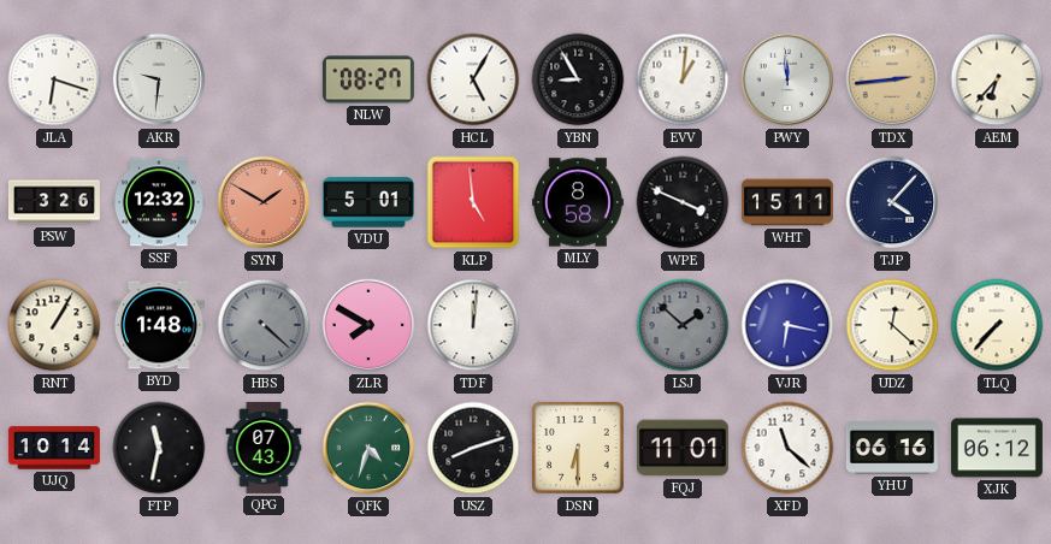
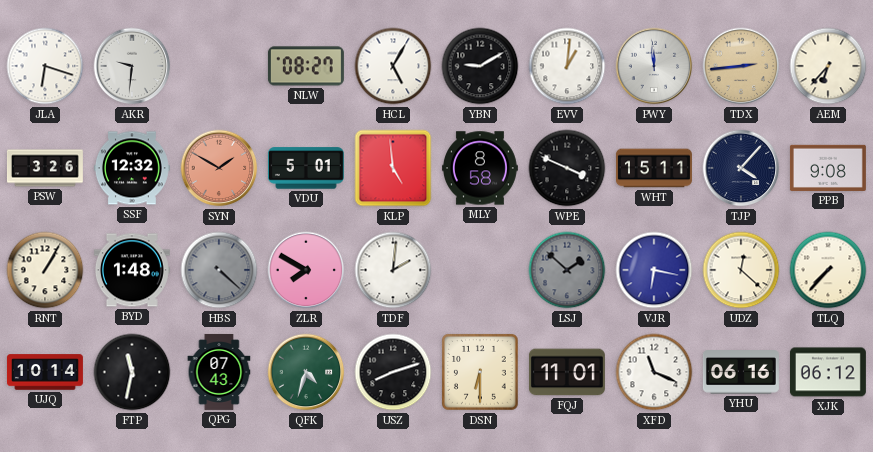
YBN: 8:55 -> 9:10 (480, 66)
PPB: none -> 9:08 (828, 168)
TDF: 12:01 -> 2:01 (393, 270)
XFD: 11:22 -> 11:19 (654, 372)
